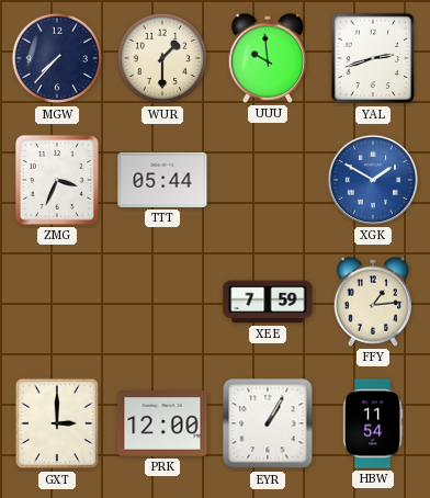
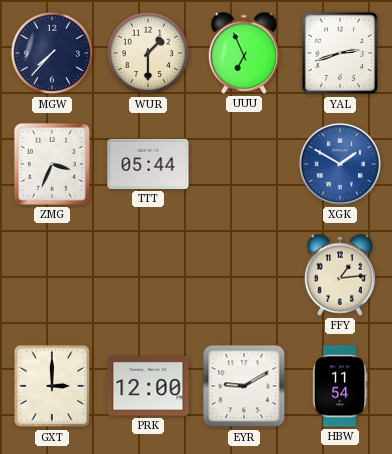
UUU: 9:59 -> 6:56 (244, 53)
XEE: 7:59 -> none (268, 302)
EYR: 1:05 -> 9:10 (244, 386)
